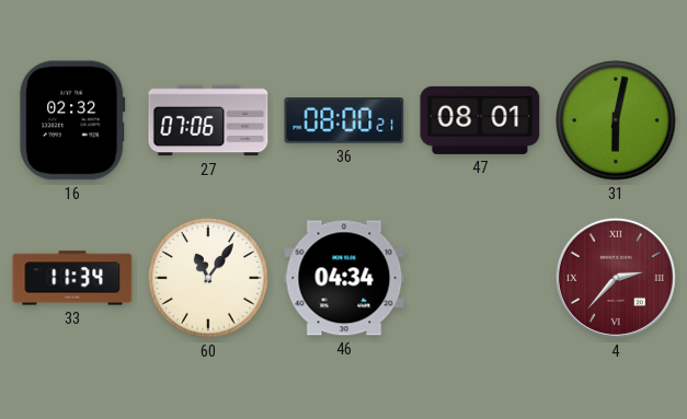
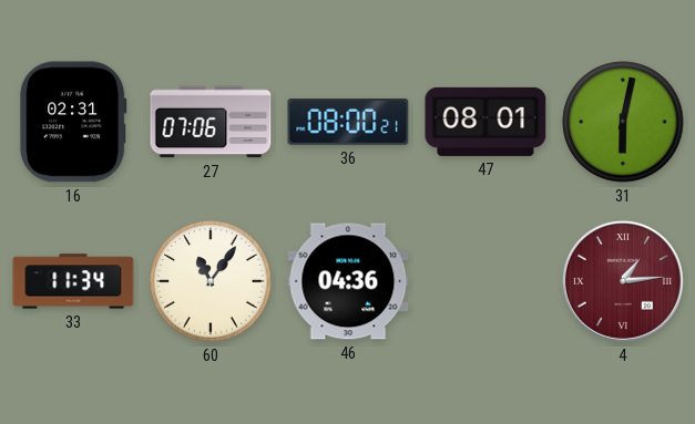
16: 02:32 -> 02:31 (73, 122)
46: 04:34 -> 04:36 (348, 281)
4: 2:37 -> 1:14 (623, 281)
